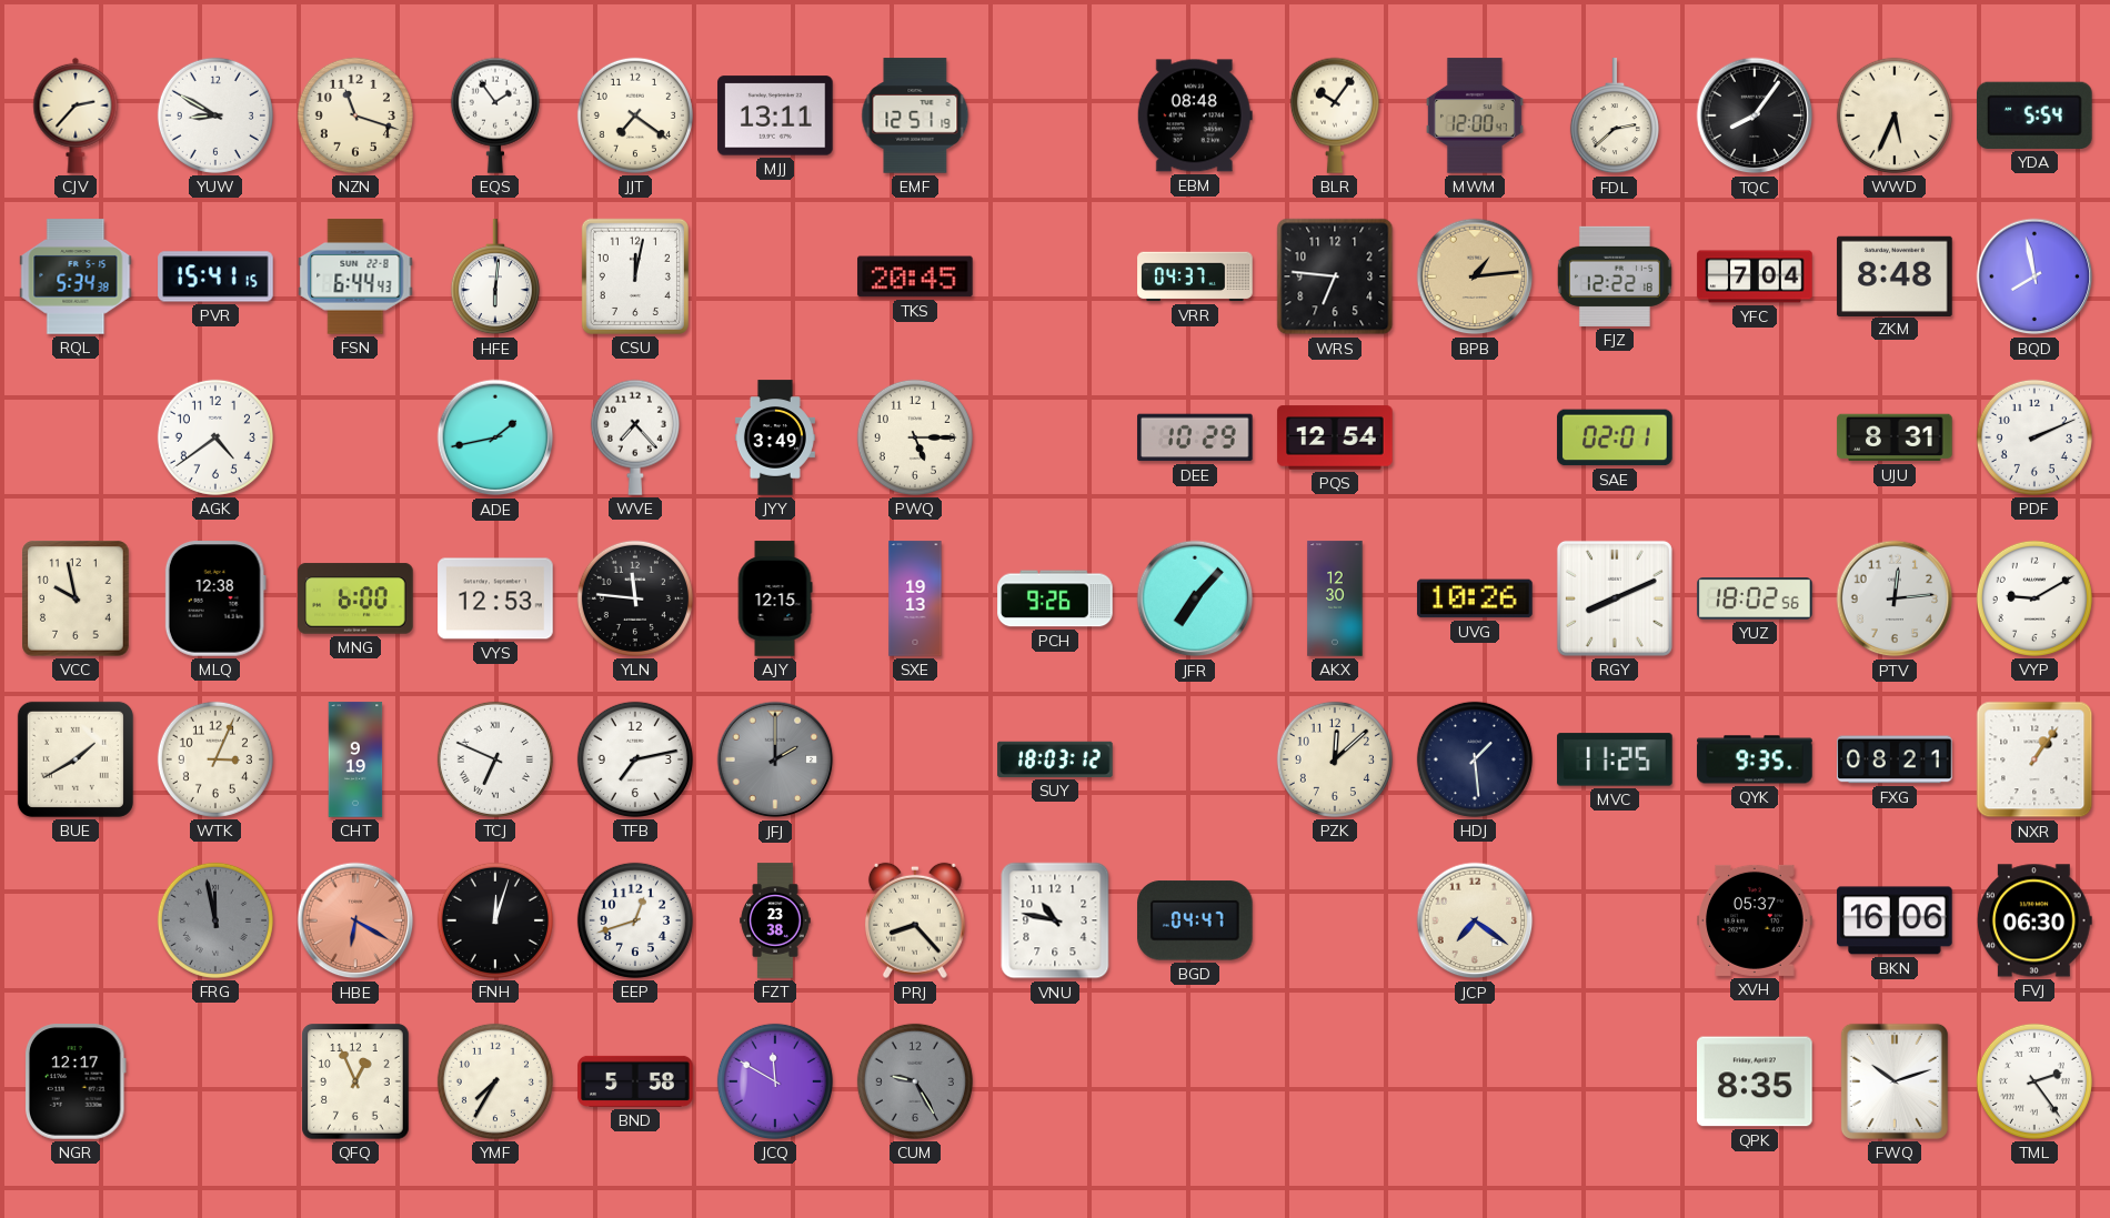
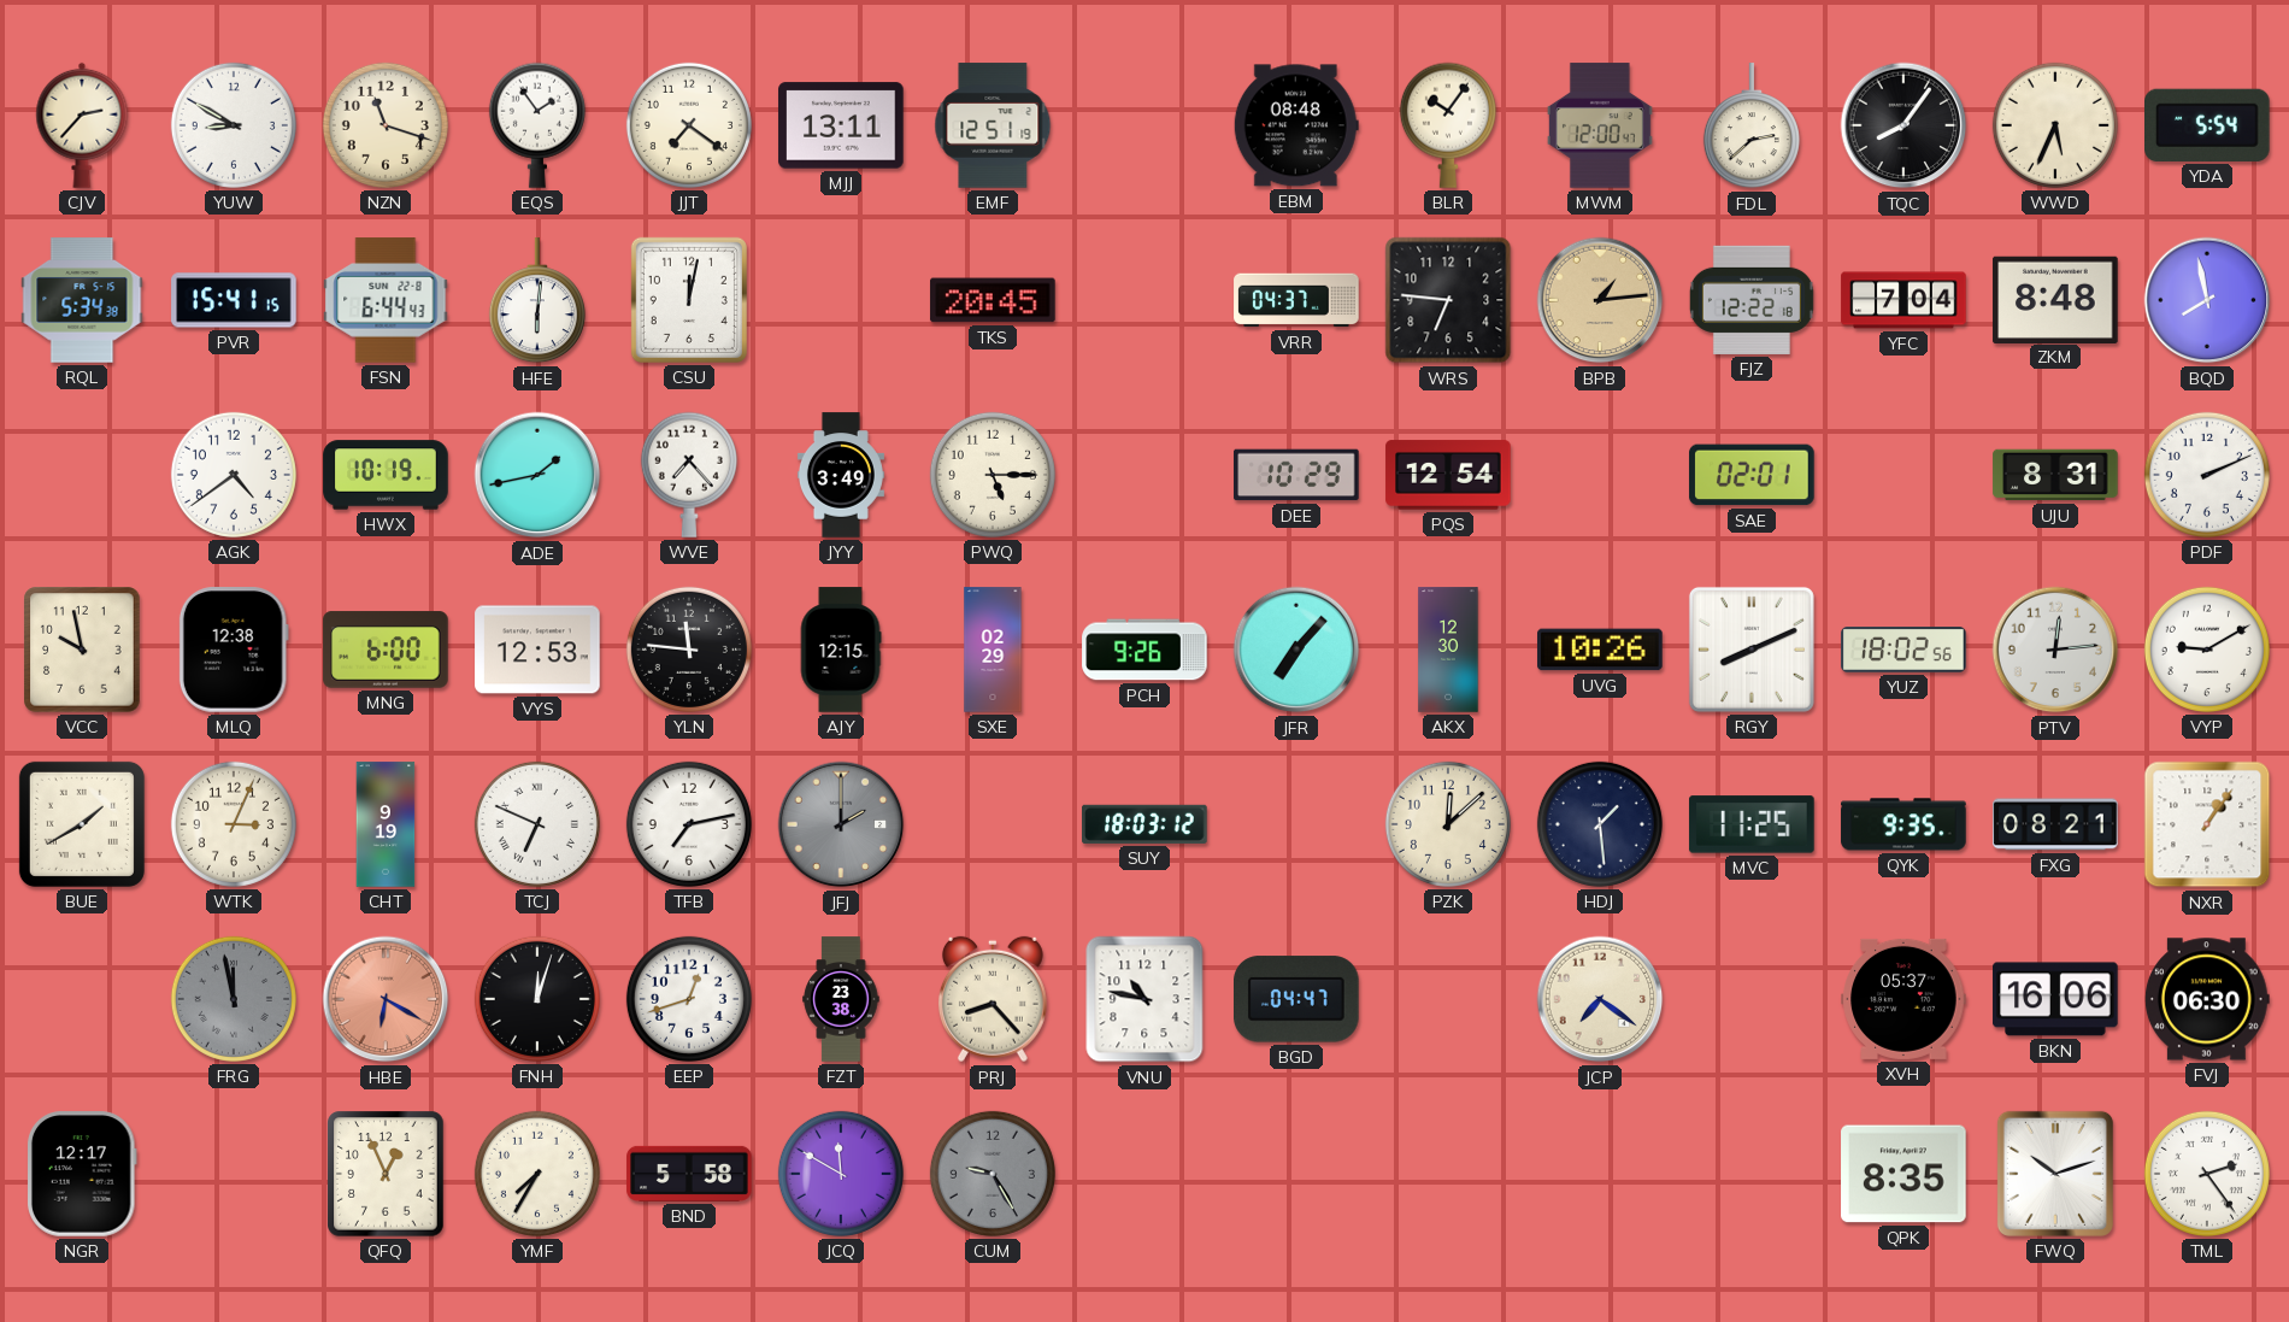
HWX: none -> 10:19 (386, 475)
SXE: 19:13 -> 02:29 (993, 650)
